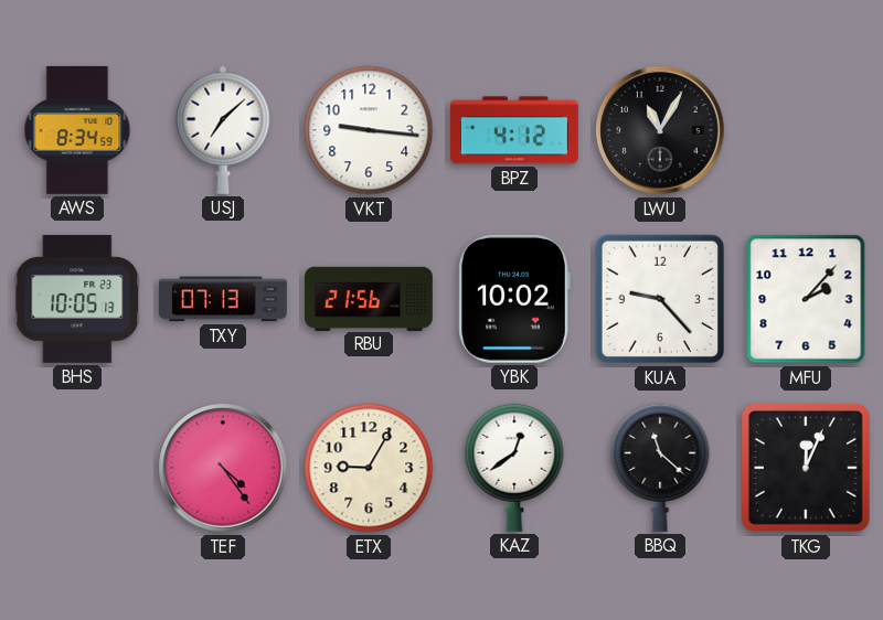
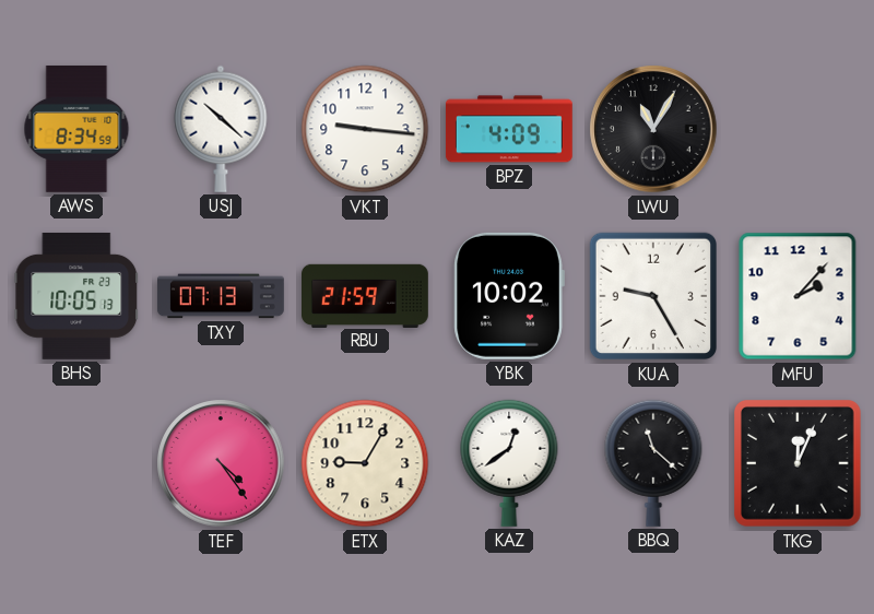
USJ: 7:08 -> 10:22 (221, 129)
BPZ: 4:12 -> 4:09 (509, 129)
RBU: 21:56 -> 21:59 (366, 295)
KUA: 9:23 -> 9:25 (653, 296)
